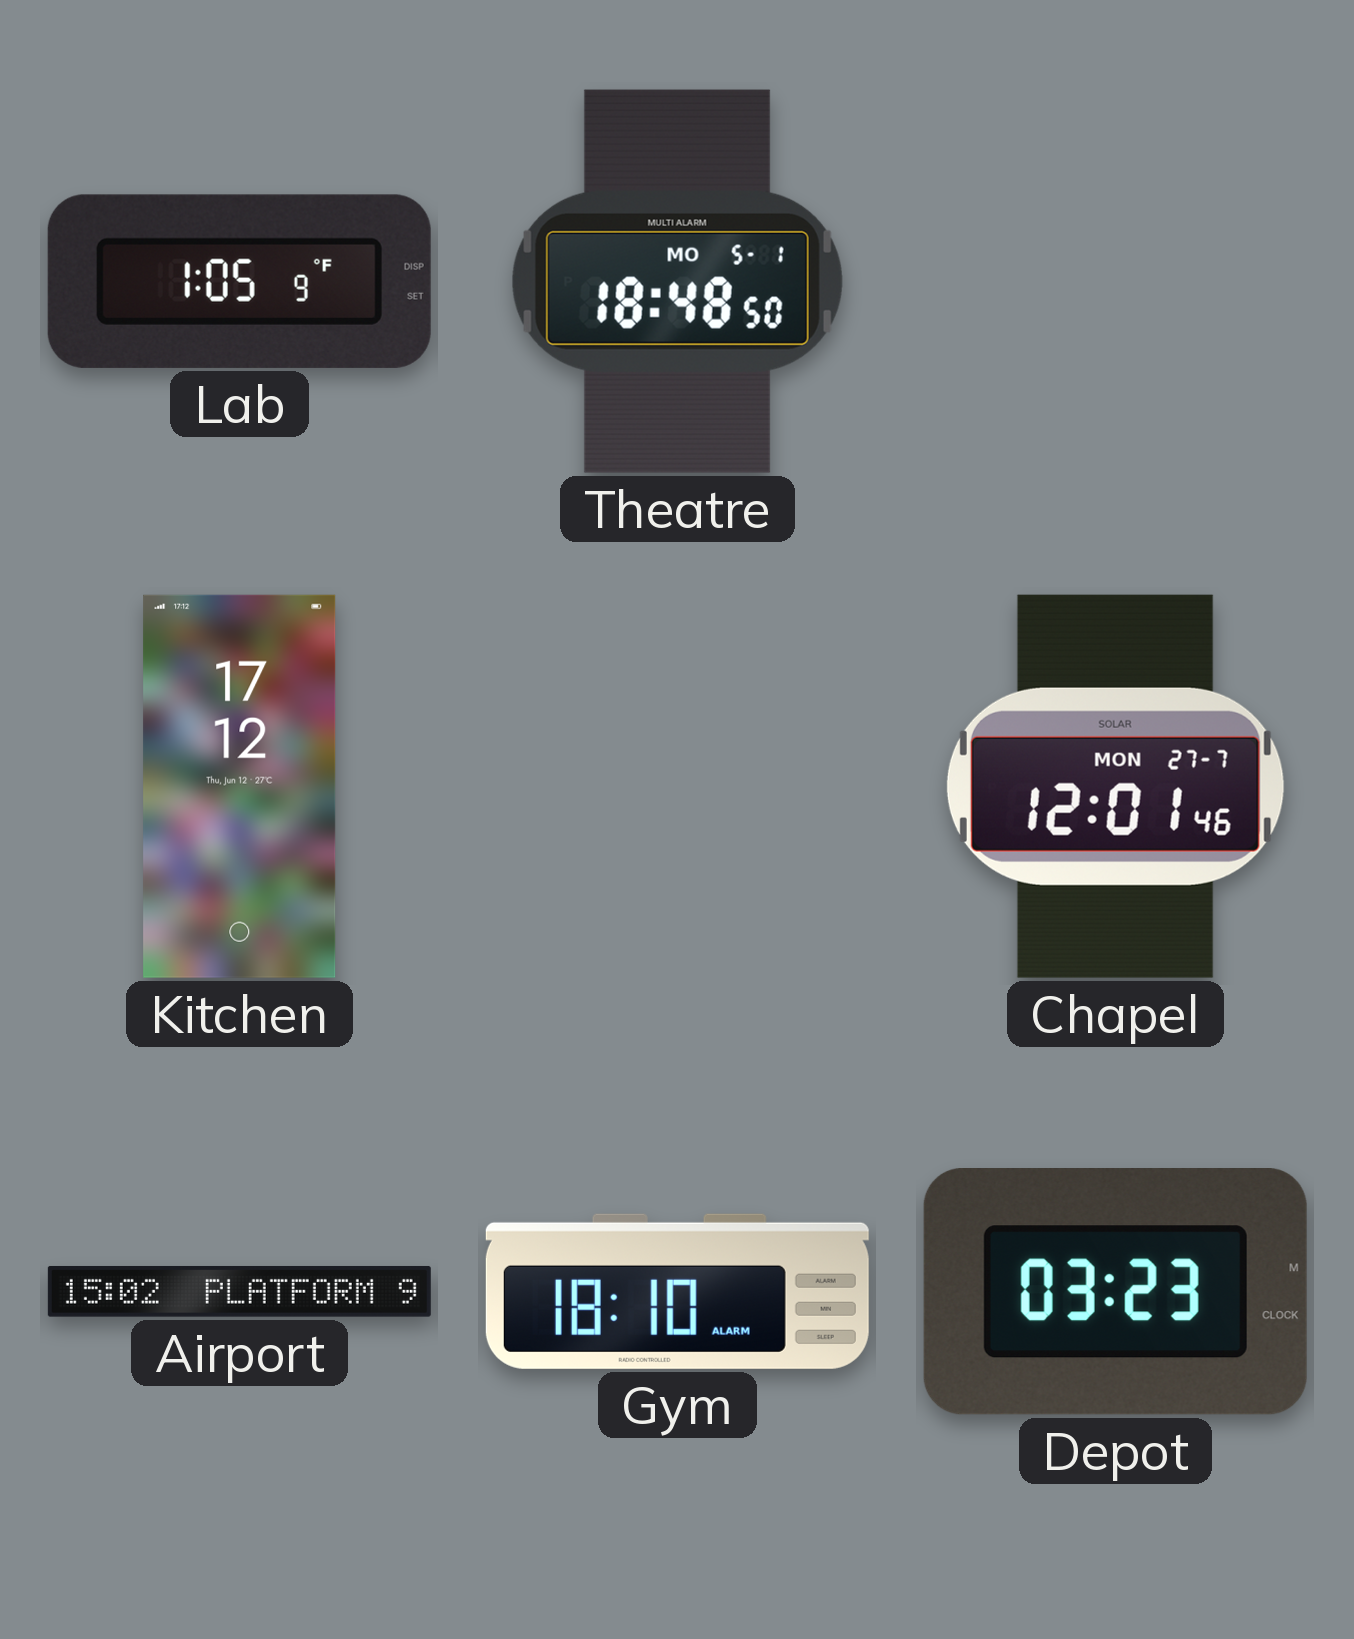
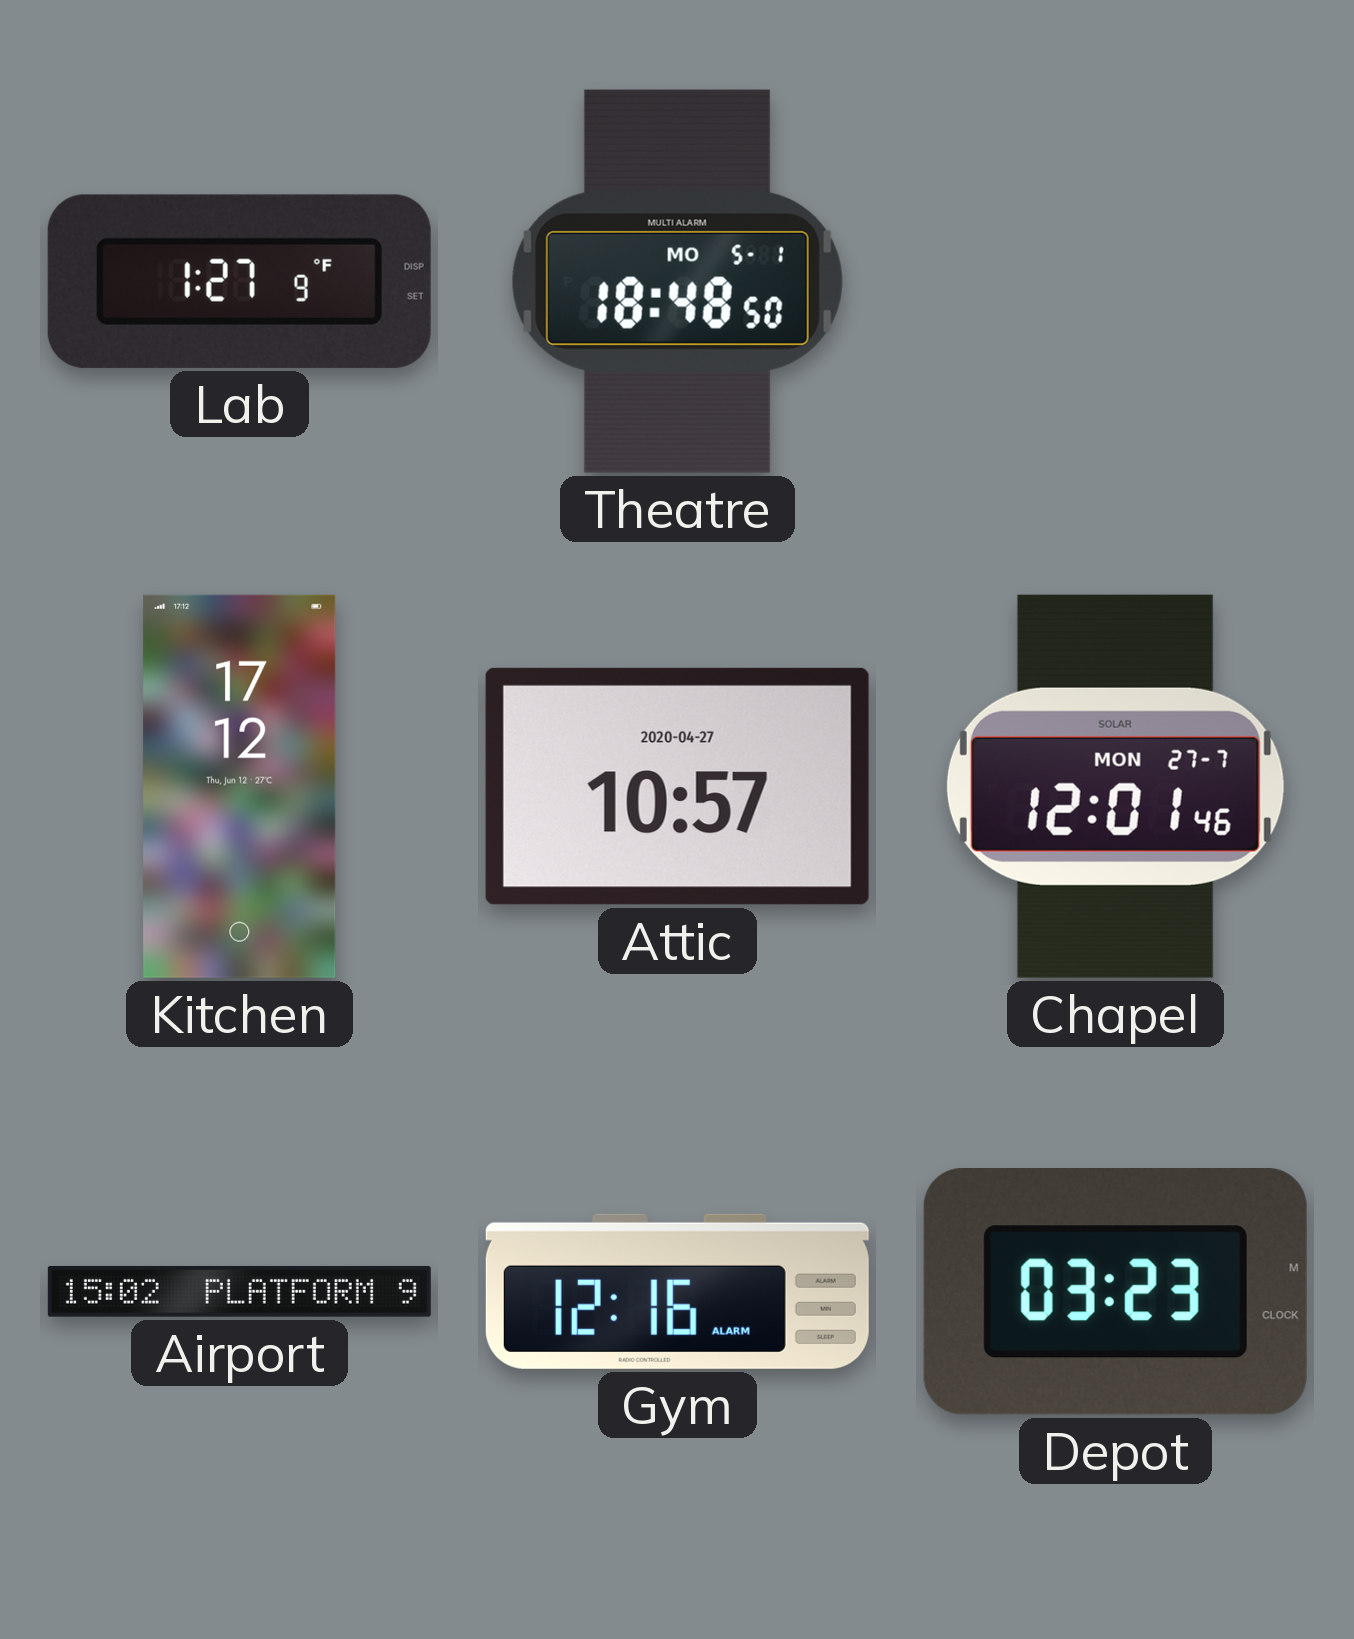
Lab: 1:05 -> 1:27 (239, 281)
Attic: none -> 10:57 (677, 786)
Gym: 18:10 -> 12:16 (677, 1291)
